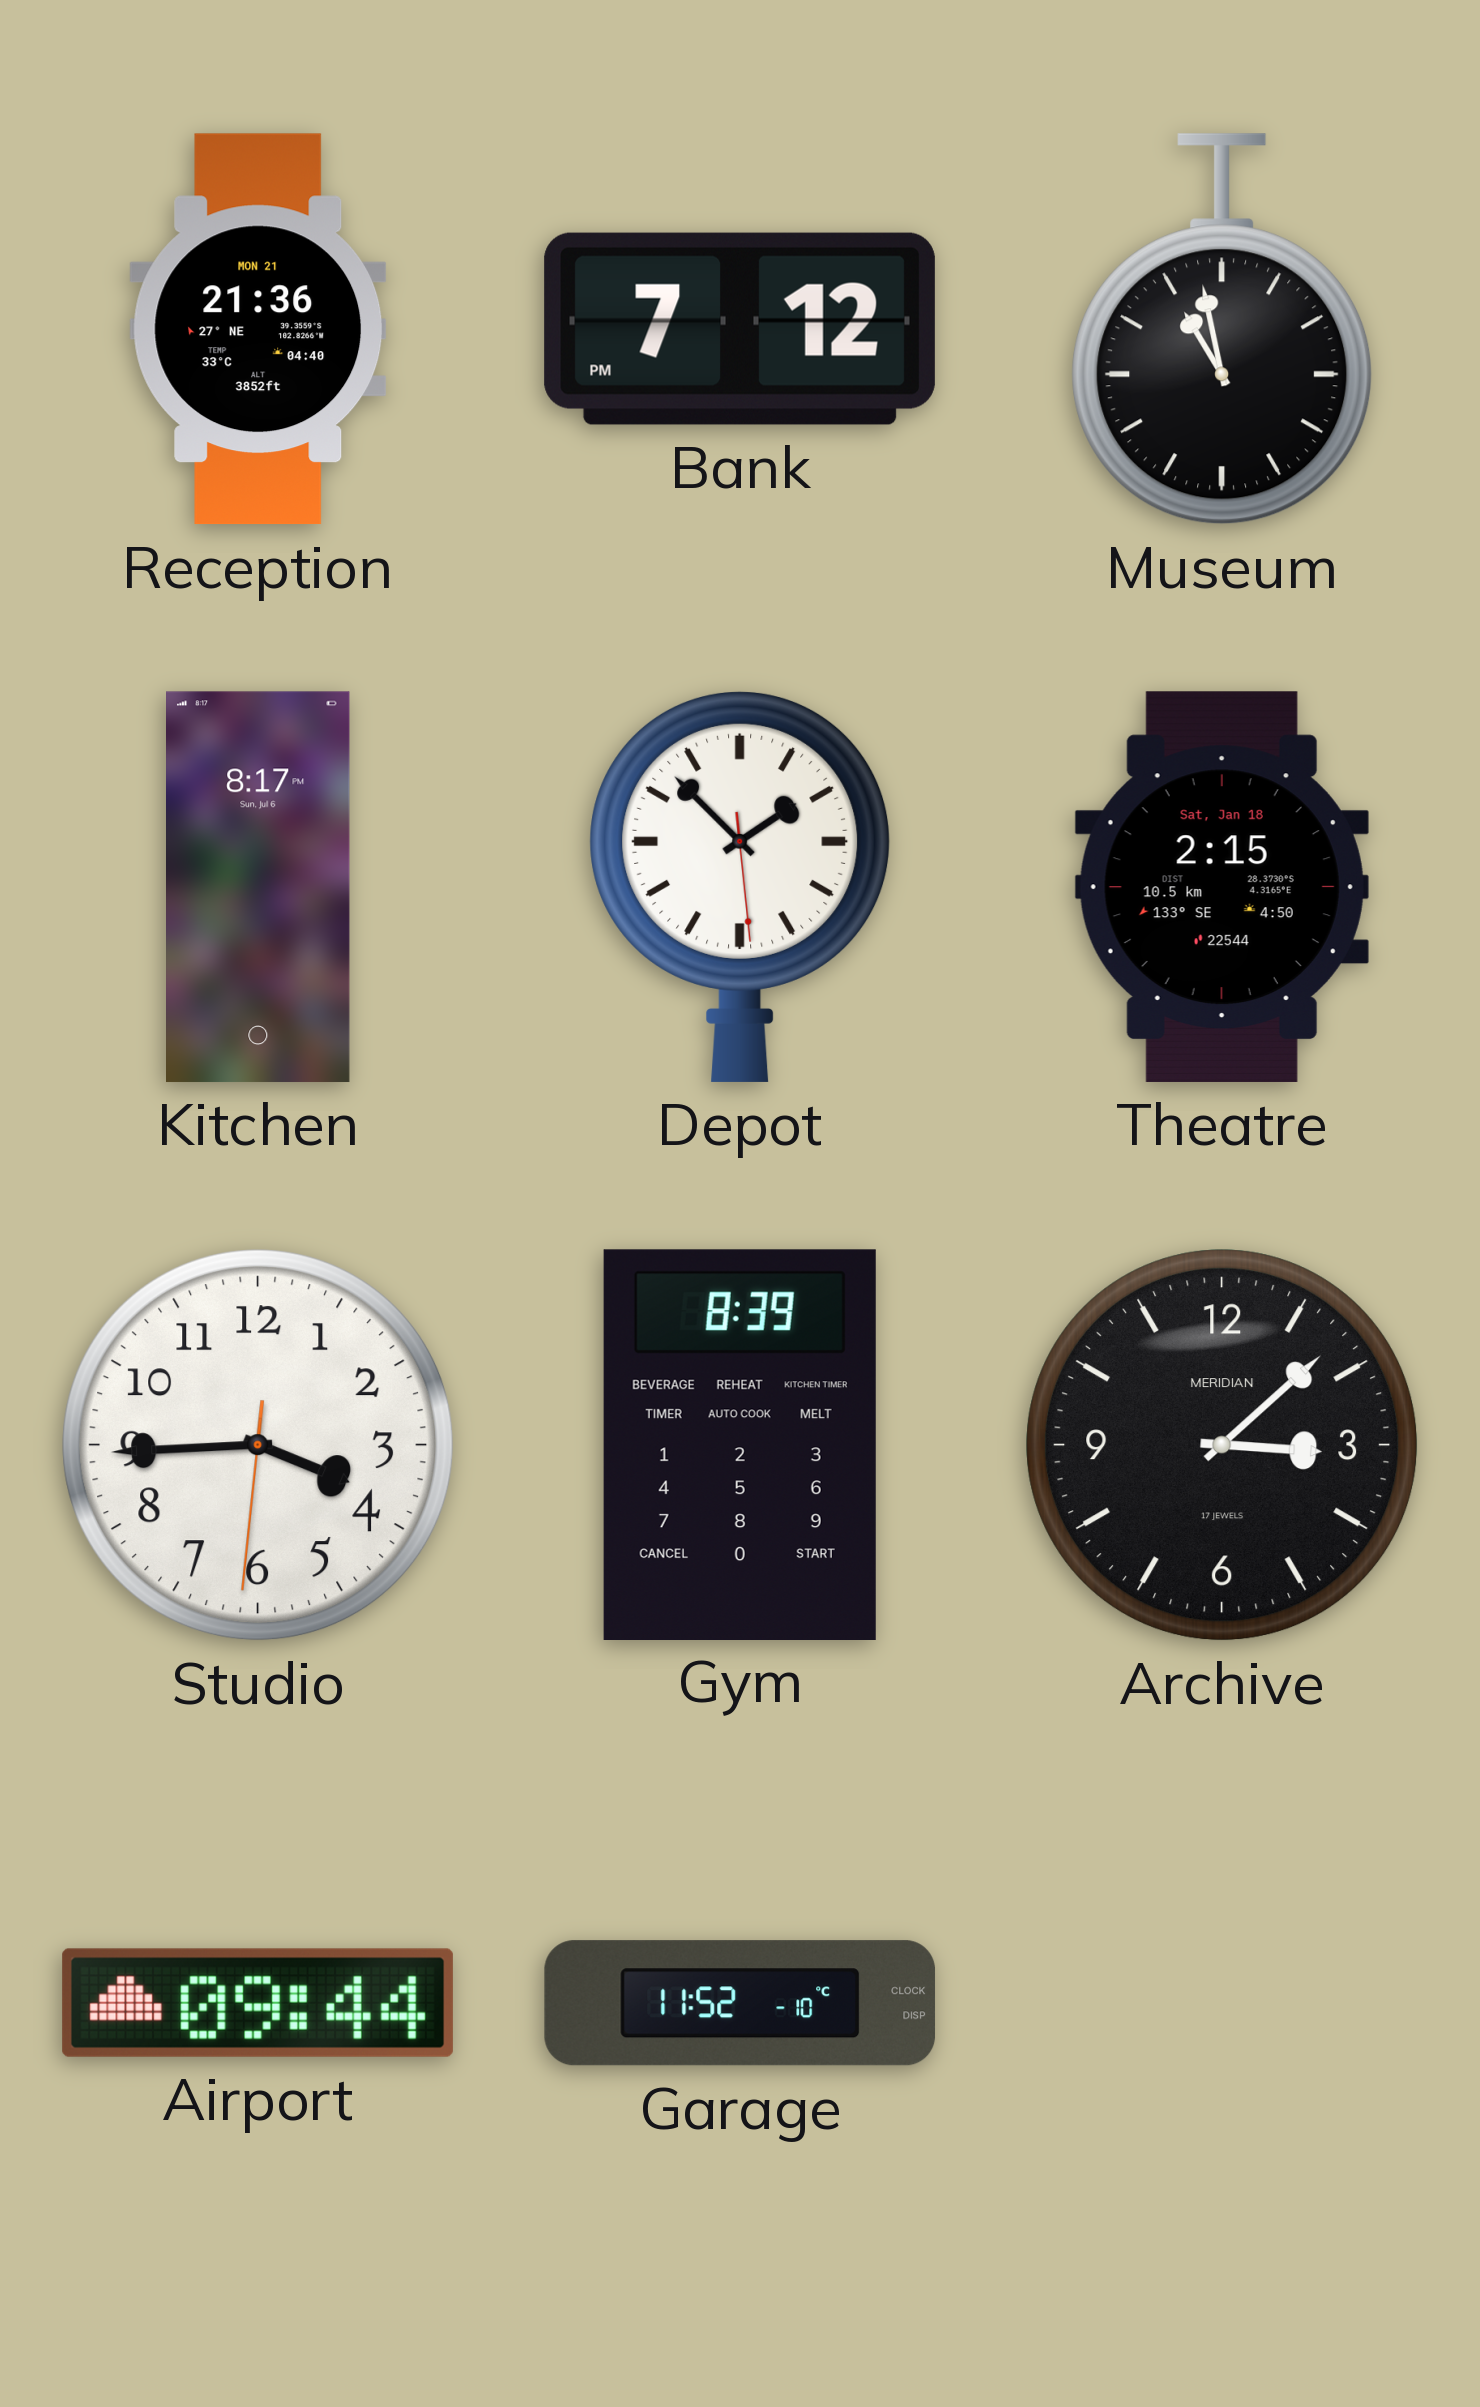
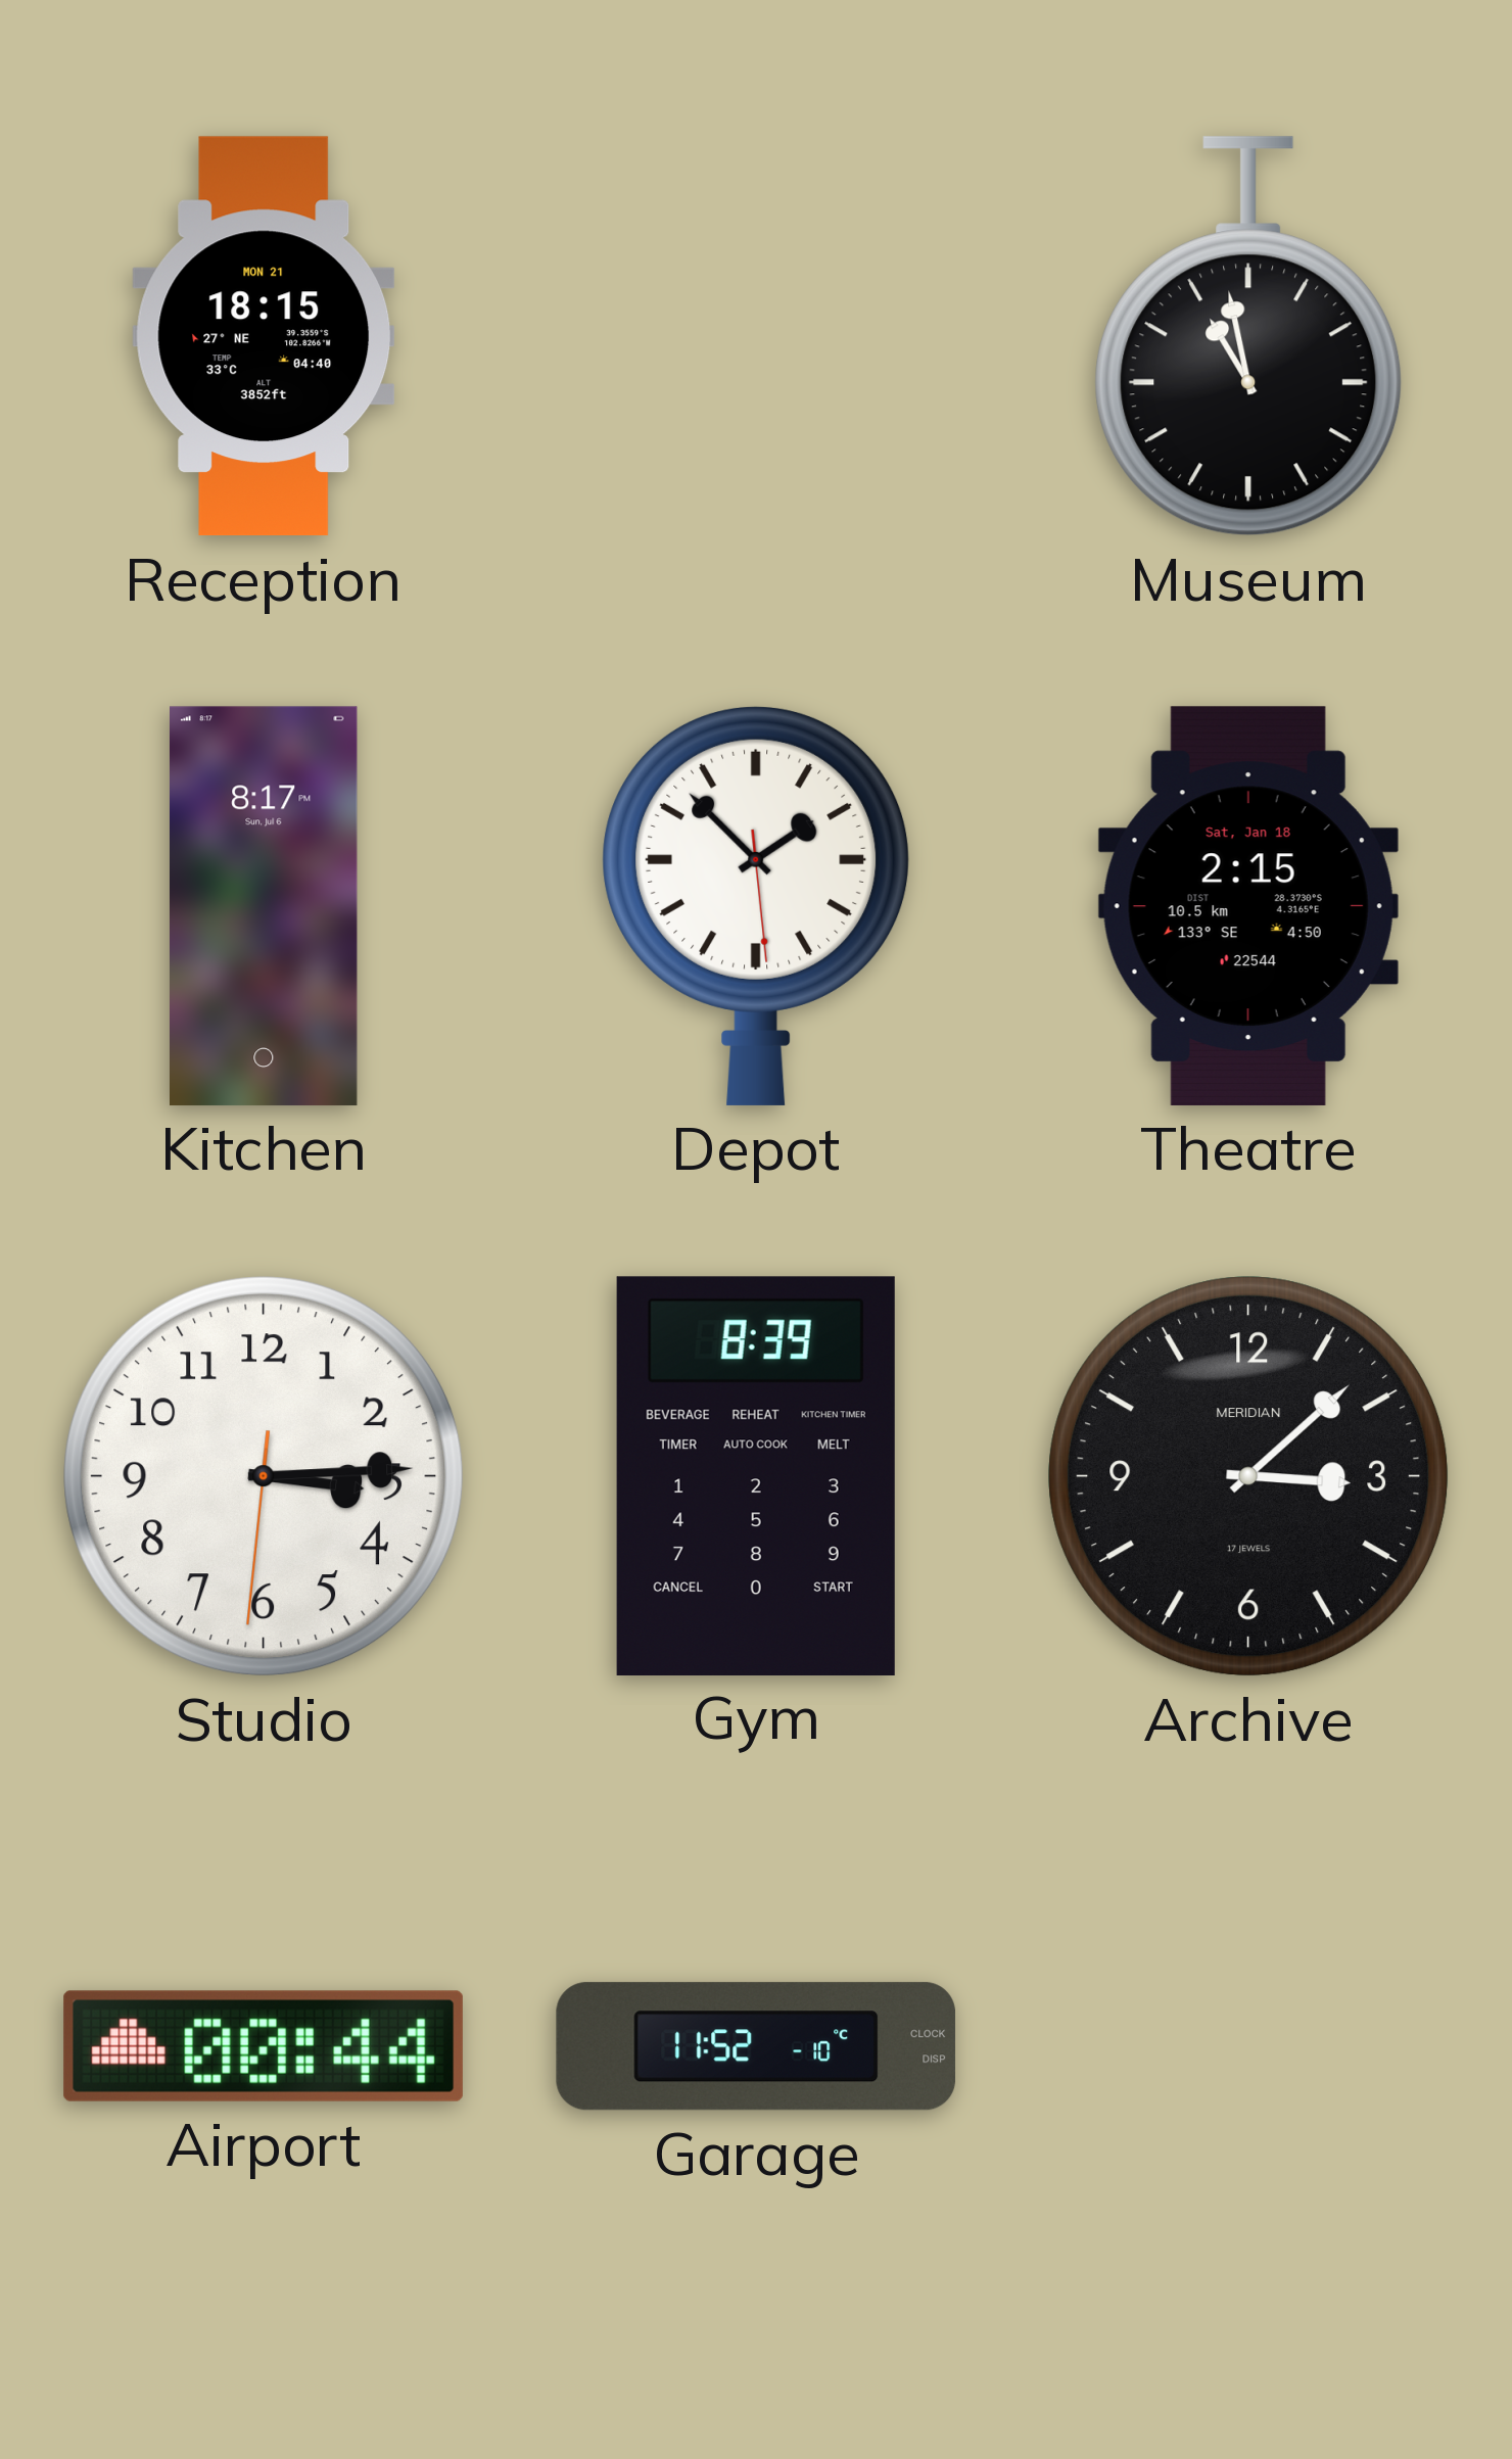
Reception: 21:36 -> 18:15 (264, 336)
Bank: 7:12 -> none (740, 329)
Studio: 3:44 -> 3:14 (264, 1476)
Airport: 09:44 -> 00:44 (264, 2046)
